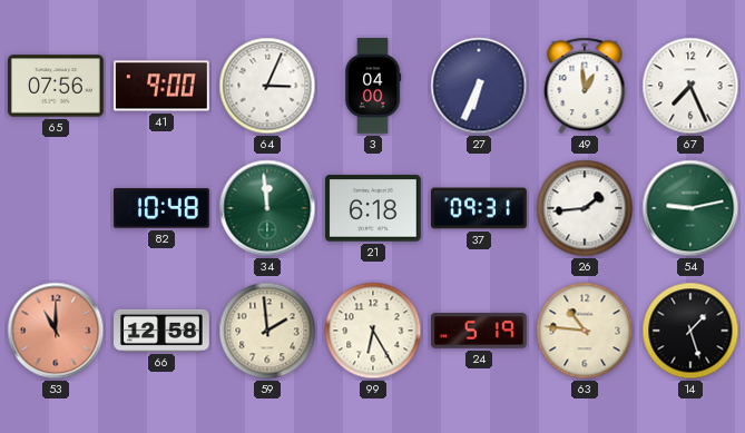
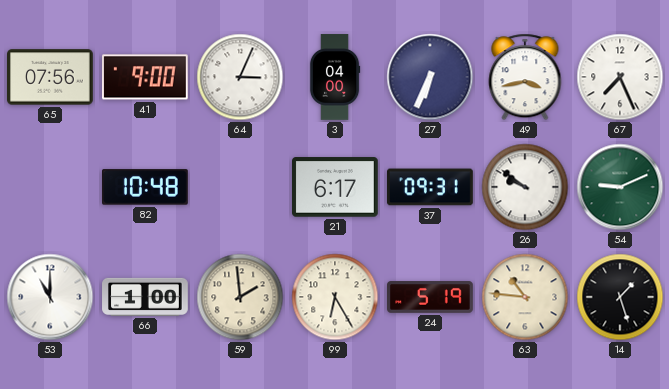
49: 12:59 -> 3:43 (525, 77)
34: 11:59 -> none (267, 208)
21: 6:18 -> 6:17 (336, 187)
26: 1:44 -> 9:51 (525, 187)
54: 9:13 -> 9:11 (620, 187)
53 dial: salmon -> white (50, 297)
66: 12:58 -> 1:00 (145, 297)
